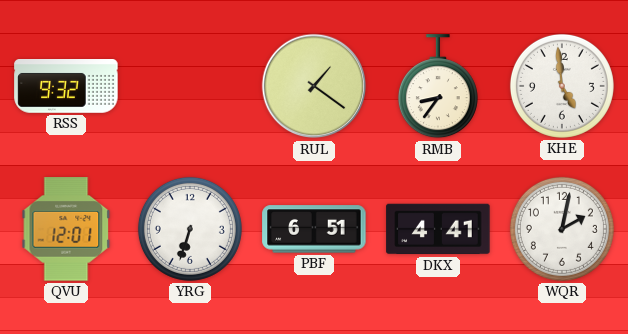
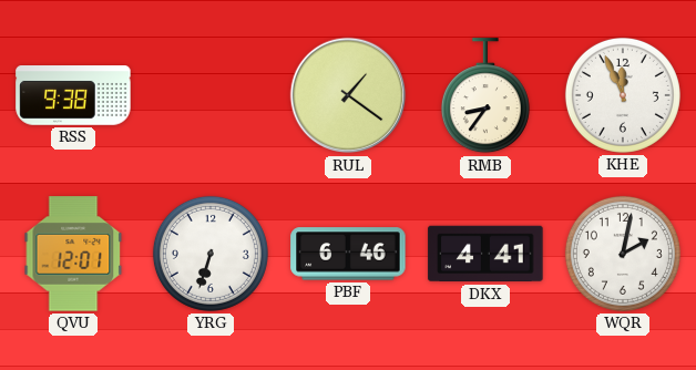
RSS: 9:32 -> 9:38 (73, 96)
KHE: 4:59 -> 11:56 (623, 95)
PBF: 6:51 -> 6:46 (348, 254)
